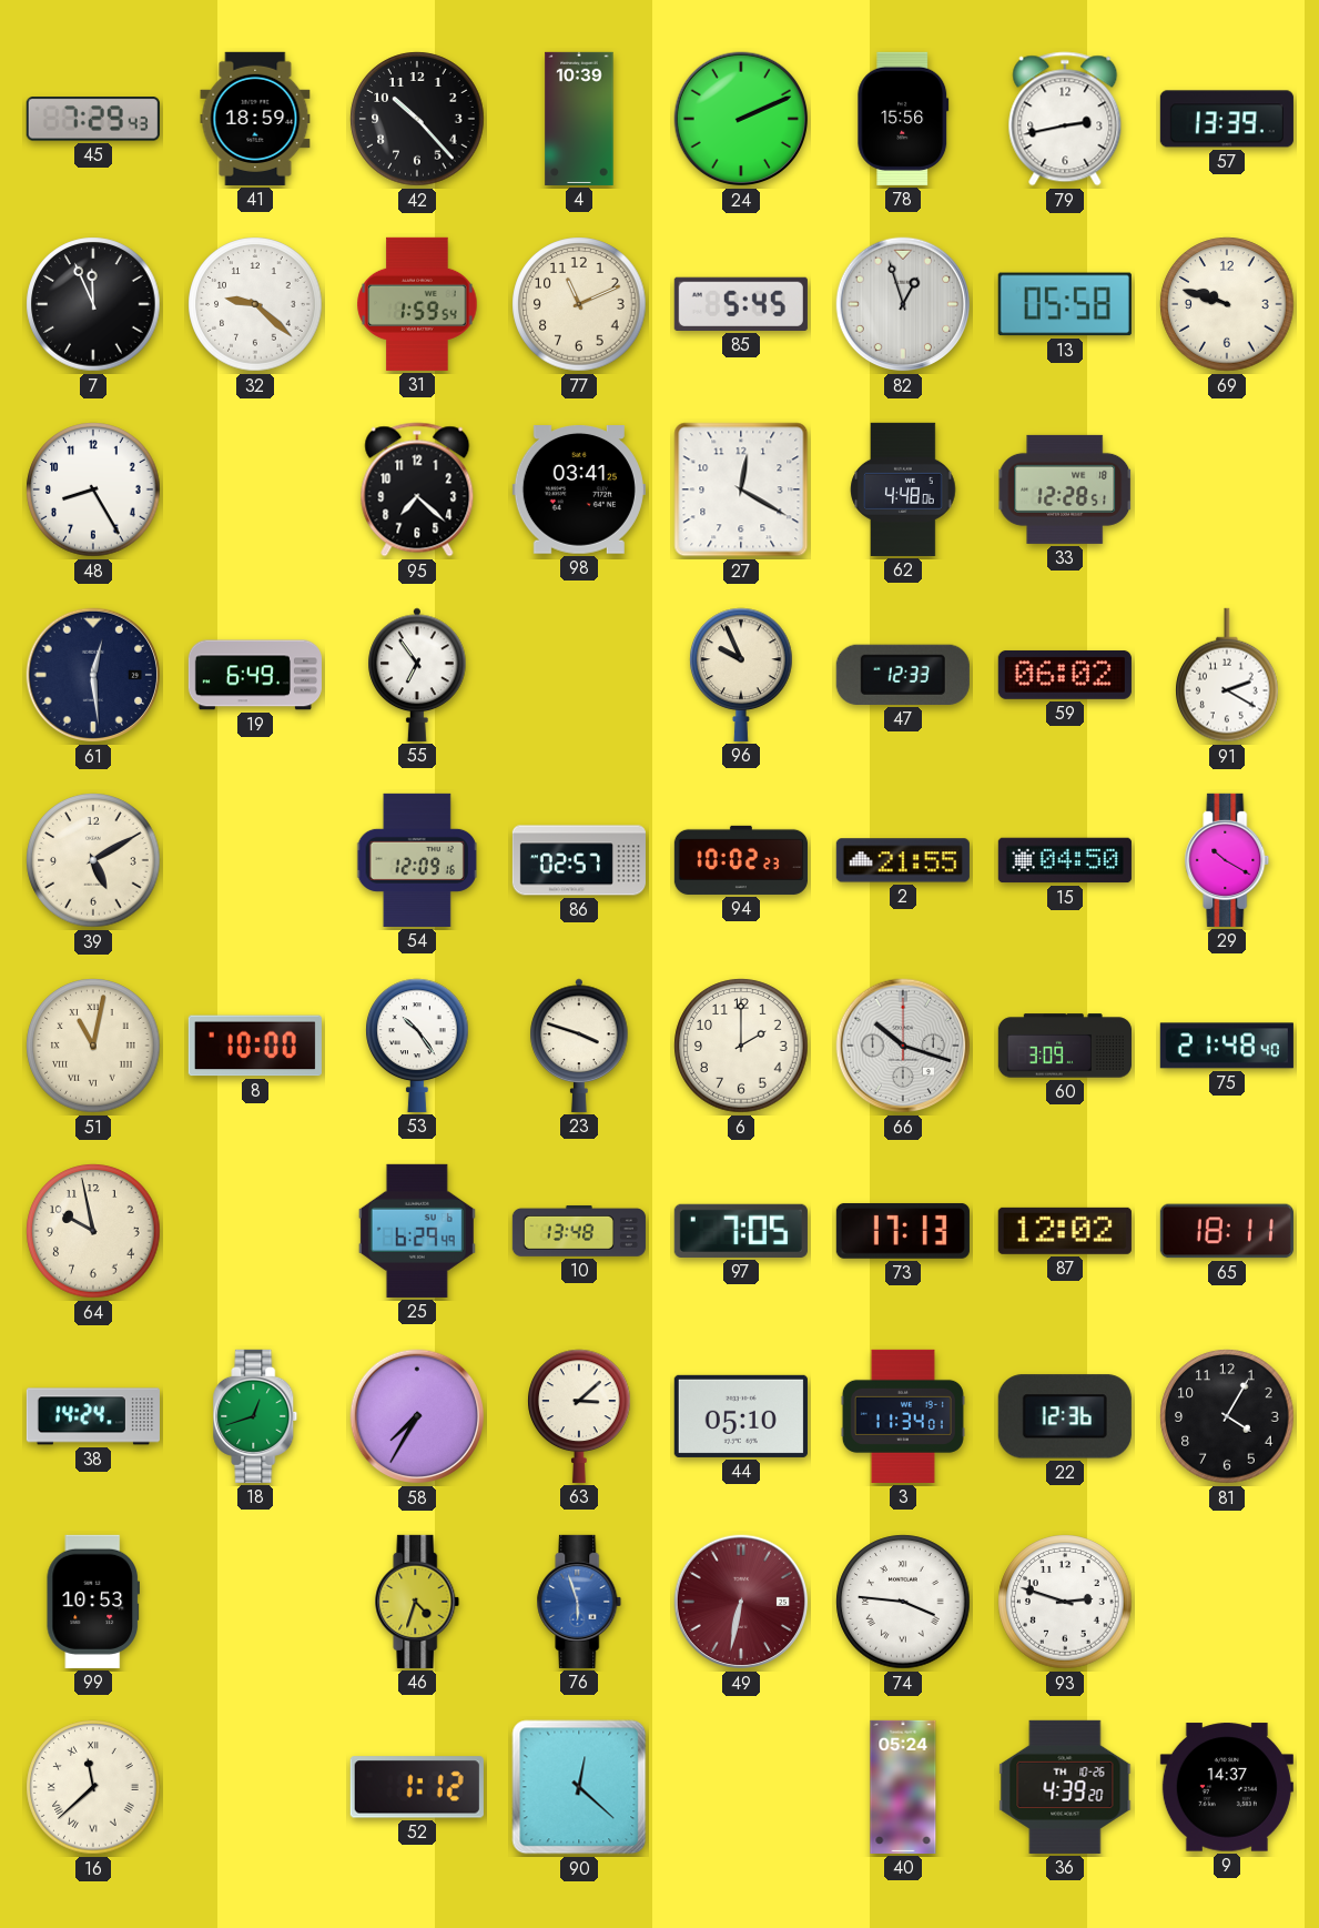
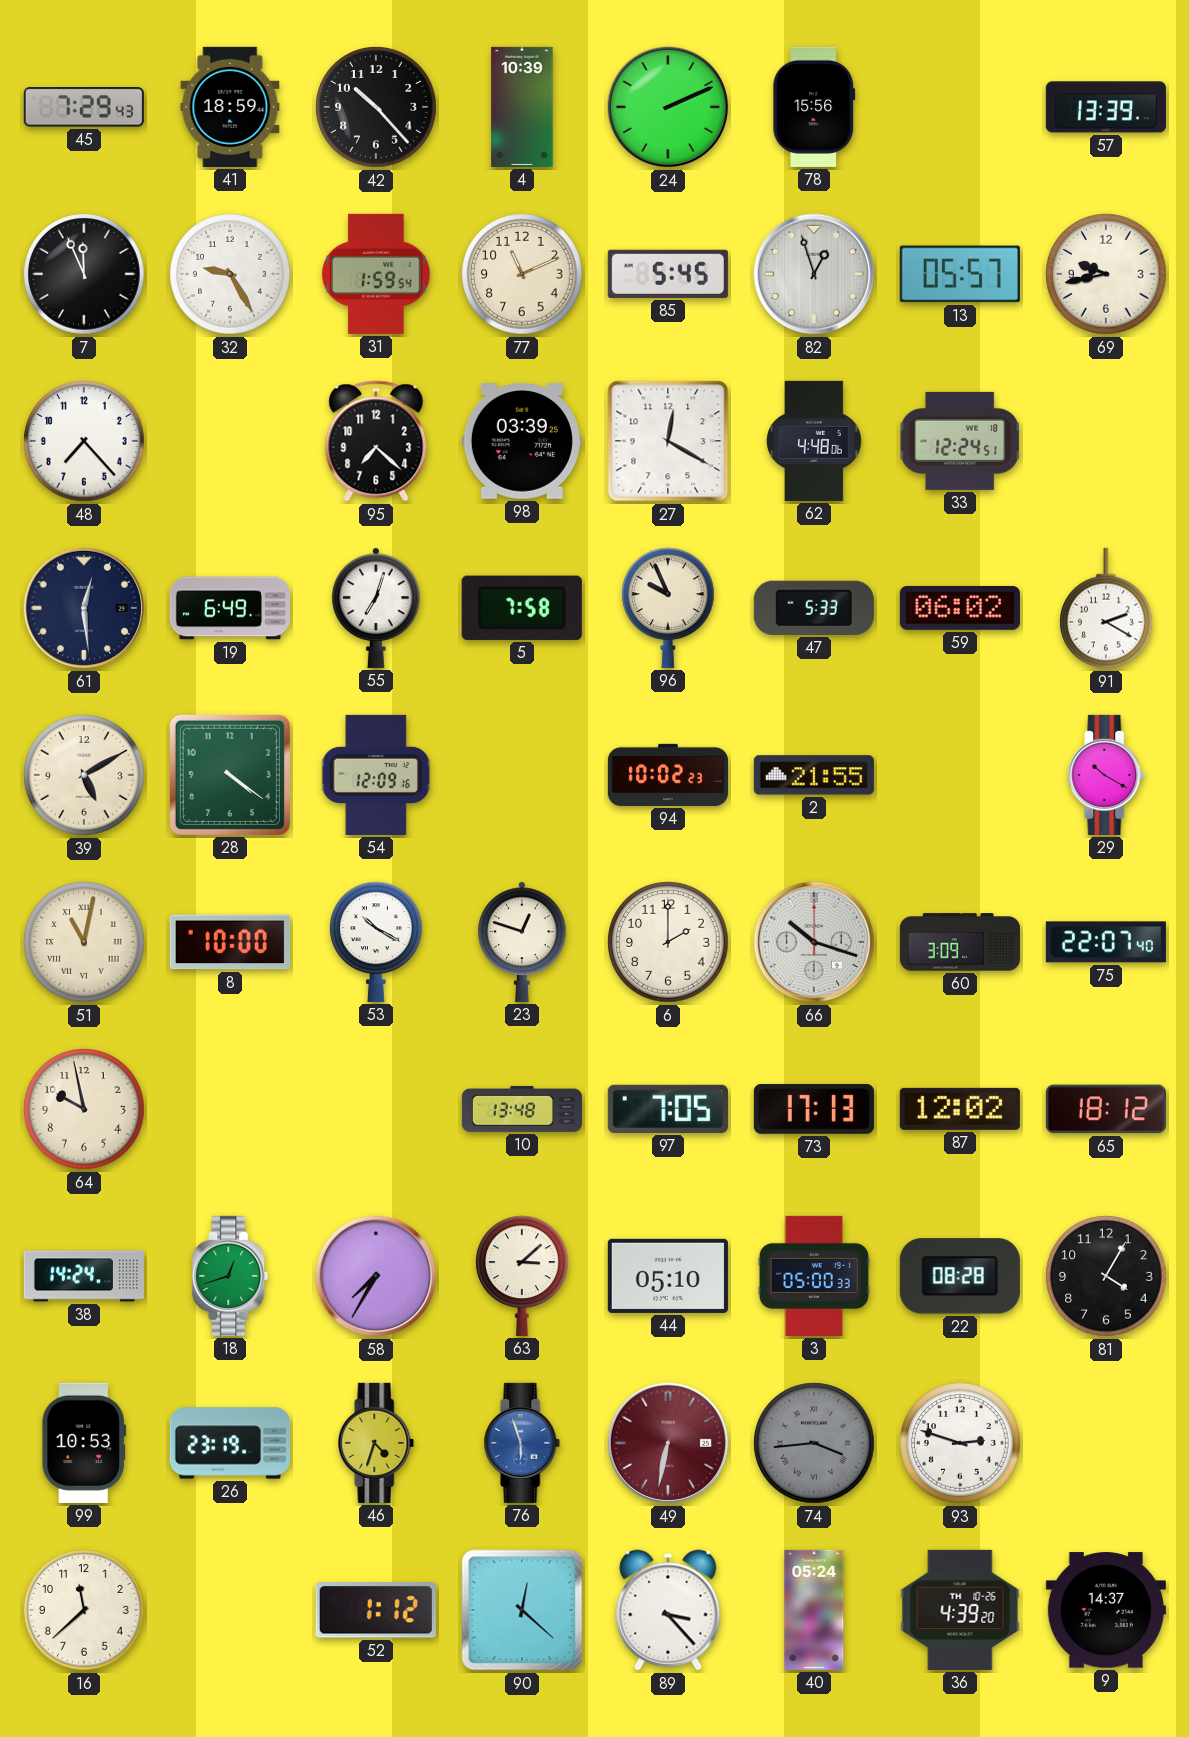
79: 2:43 -> none (1065, 119)
32: 9:22 -> 9:25 (230, 274)
13: 05:58 -> 05:57 (960, 274)
69: 9:48 -> 9:43 (1106, 274)
48: 8:25 -> 7:23 (84, 441)
98: 03:41 -> 03:39 (522, 441)
33: 12:28 -> 12:24 (960, 441)
55: 6:54 -> 7:03 (376, 608)
5: none -> 7:58 (522, 608)
47: 12:33 -> 5:33 (814, 608)
28: none -> 4:21 (230, 775)
86: 02:57 -> none (579, 860)
15: 04:50 -> none (1065, 860)
53: 10:24 -> 10:20 (376, 942)
23: 3:48 -> 12:48 (522, 942)
75: 21:48 -> 22:07 (1106, 942)
25: 6:29 -> none (417, 1231)
65: 18:11 -> 18:12 (1106, 1109)
3: 11:34 -> 05:00 (814, 1276)
22: 12:36 -> 08:28 (960, 1276)
26: none -> 23:19 (230, 1443)
74: 3:46 -> 3:44 (814, 1443)
74 dial: white -> grey (814, 1443)
16 numerals: Roman -> Arabic (84, 1610)
89: none -> 3:23 (668, 1610)
